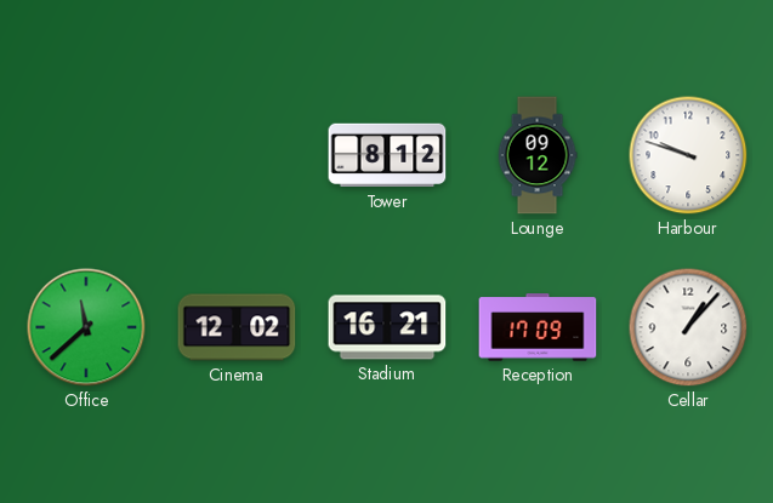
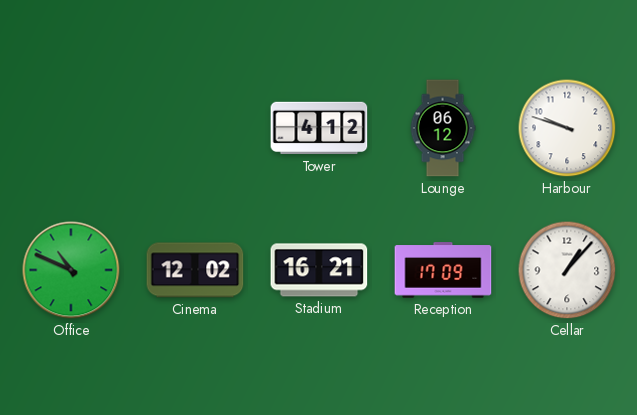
Tower: 8:12 -> 4:12 (319, 128)
Lounge: 09:12 -> 06:12 (443, 128)
Office: 11:38 -> 10:49 (71, 270)
